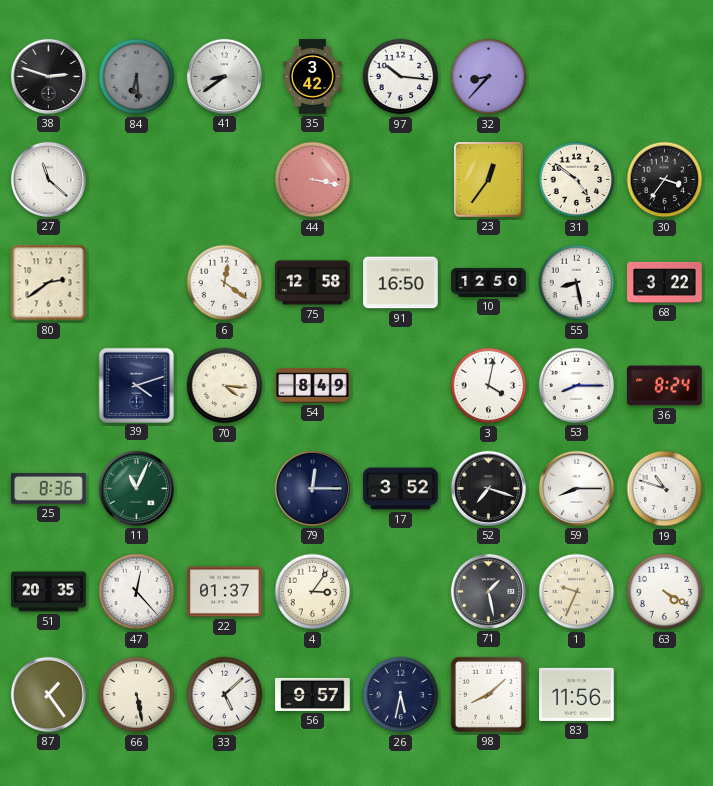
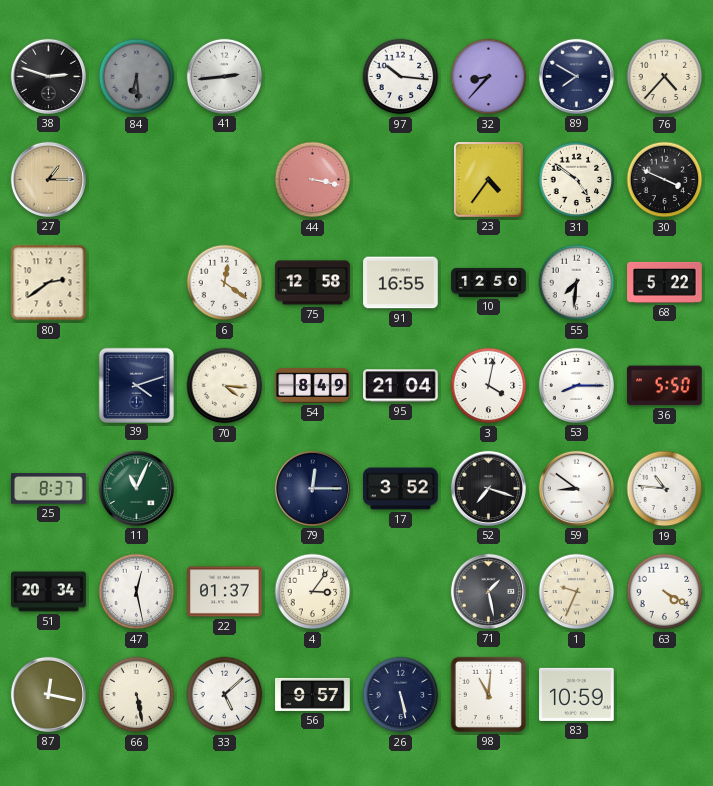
41: 8:39 -> 2:44 (224, 76)
35: 3:42 -> none (313, 77)
89: none -> 7:50 (576, 76)
76: none -> 4:37 (665, 77)
27: 11:22 -> 1:15 (48, 179)
27 dial: white -> champagne (48, 179)
23: 12:36 -> 4:36 (489, 180)
30: 3:36 -> 3:49 (665, 180)
91: 16:50 -> 16:55 (401, 283)
55: 8:28 -> 7:31 (577, 283)
68: 3:22 -> 5:22 (665, 282)
95: none -> 21:04 (401, 386)
36: 8:24 -> 5:50 (665, 386)
25: 8:36 -> 8:37 (49, 489)
59: 8:15 -> 8:51 (576, 488)
19: 10:48 -> 10:46 (665, 489)
51: 20:35 -> 20:34 (49, 592)
47: 12:23 -> 12:28 (137, 592)
87: 1:24 -> 12:17 (48, 694)
26: 5:32 -> 5:28 (401, 695)
98: 8:08 -> 11:01 (488, 694)
83: 11:56 -> 10:59 (577, 694)
